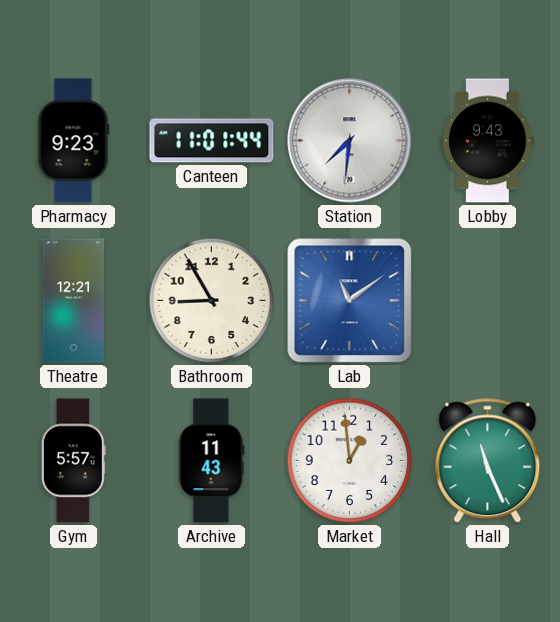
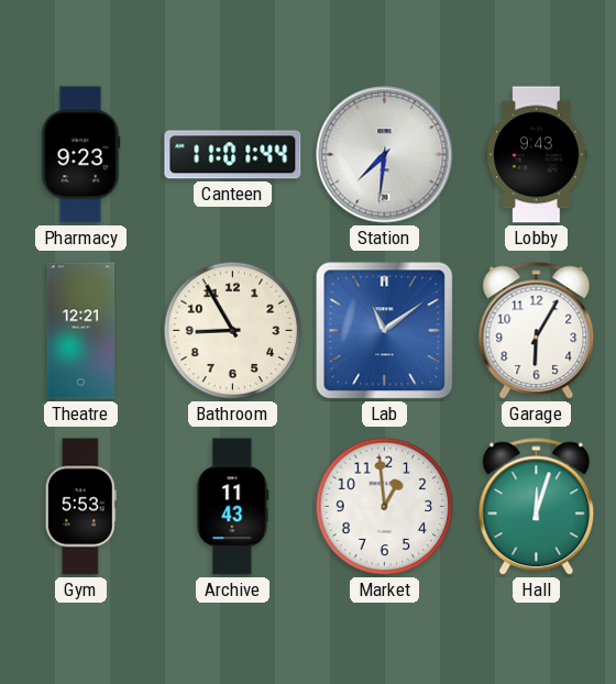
Garage: none -> 6:05 (537, 331)
Gym: 5:57 -> 5:53 (80, 507)
Hall: 11:26 -> 12:03 (537, 507)
